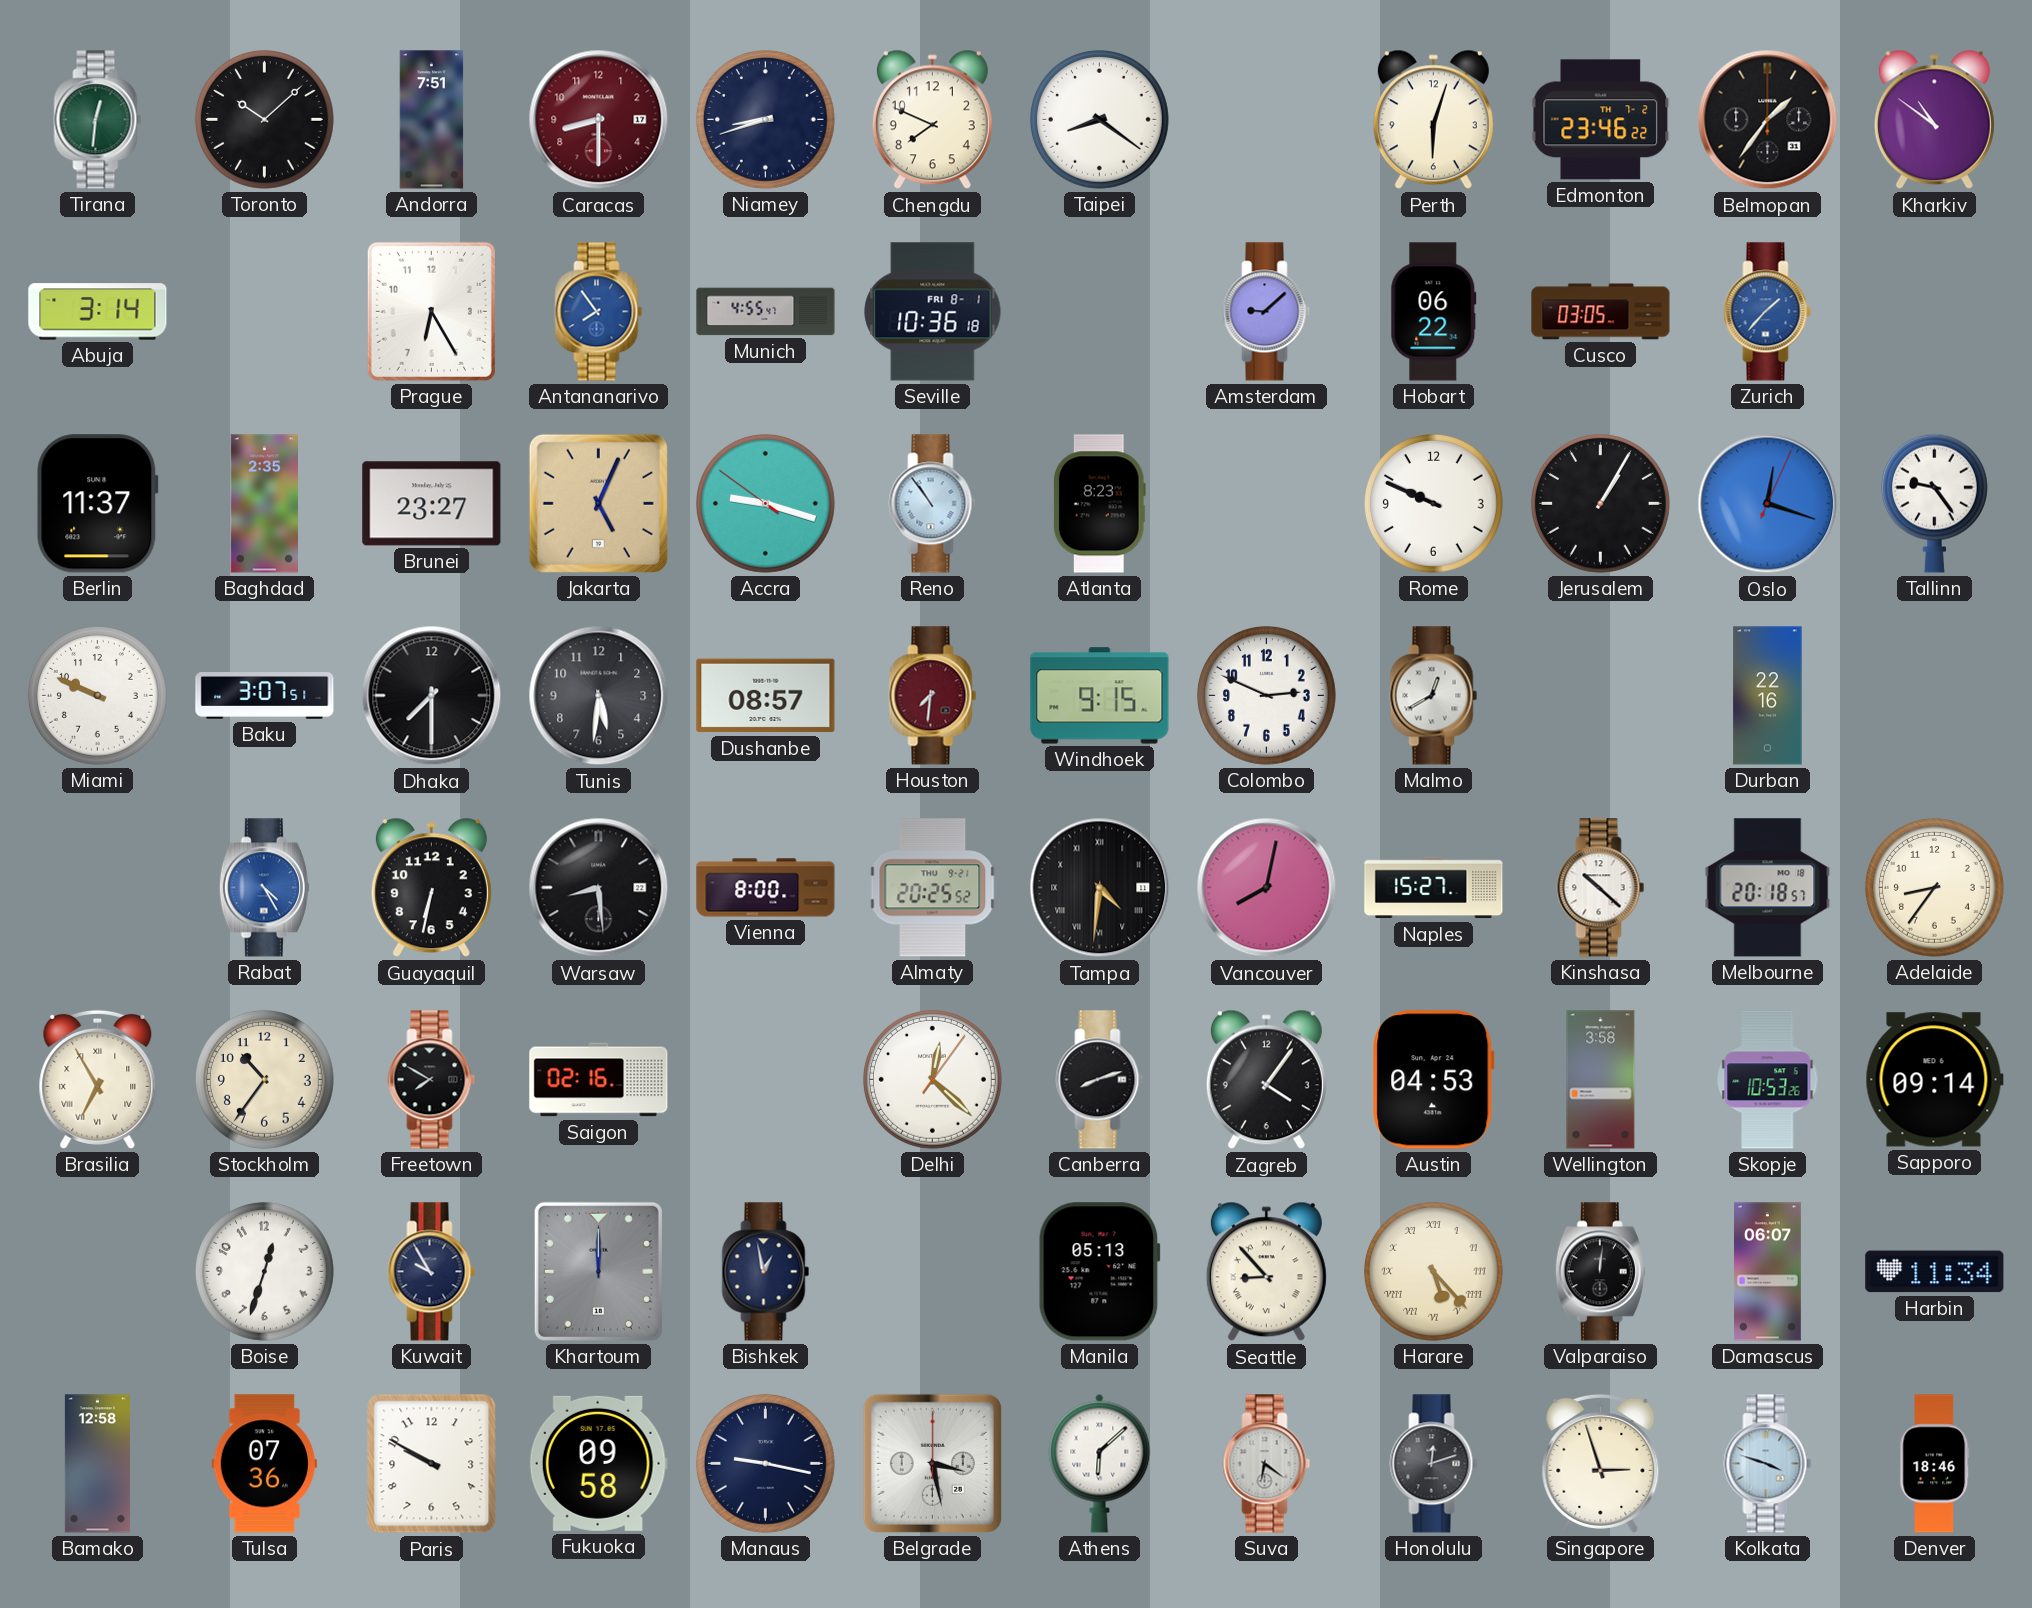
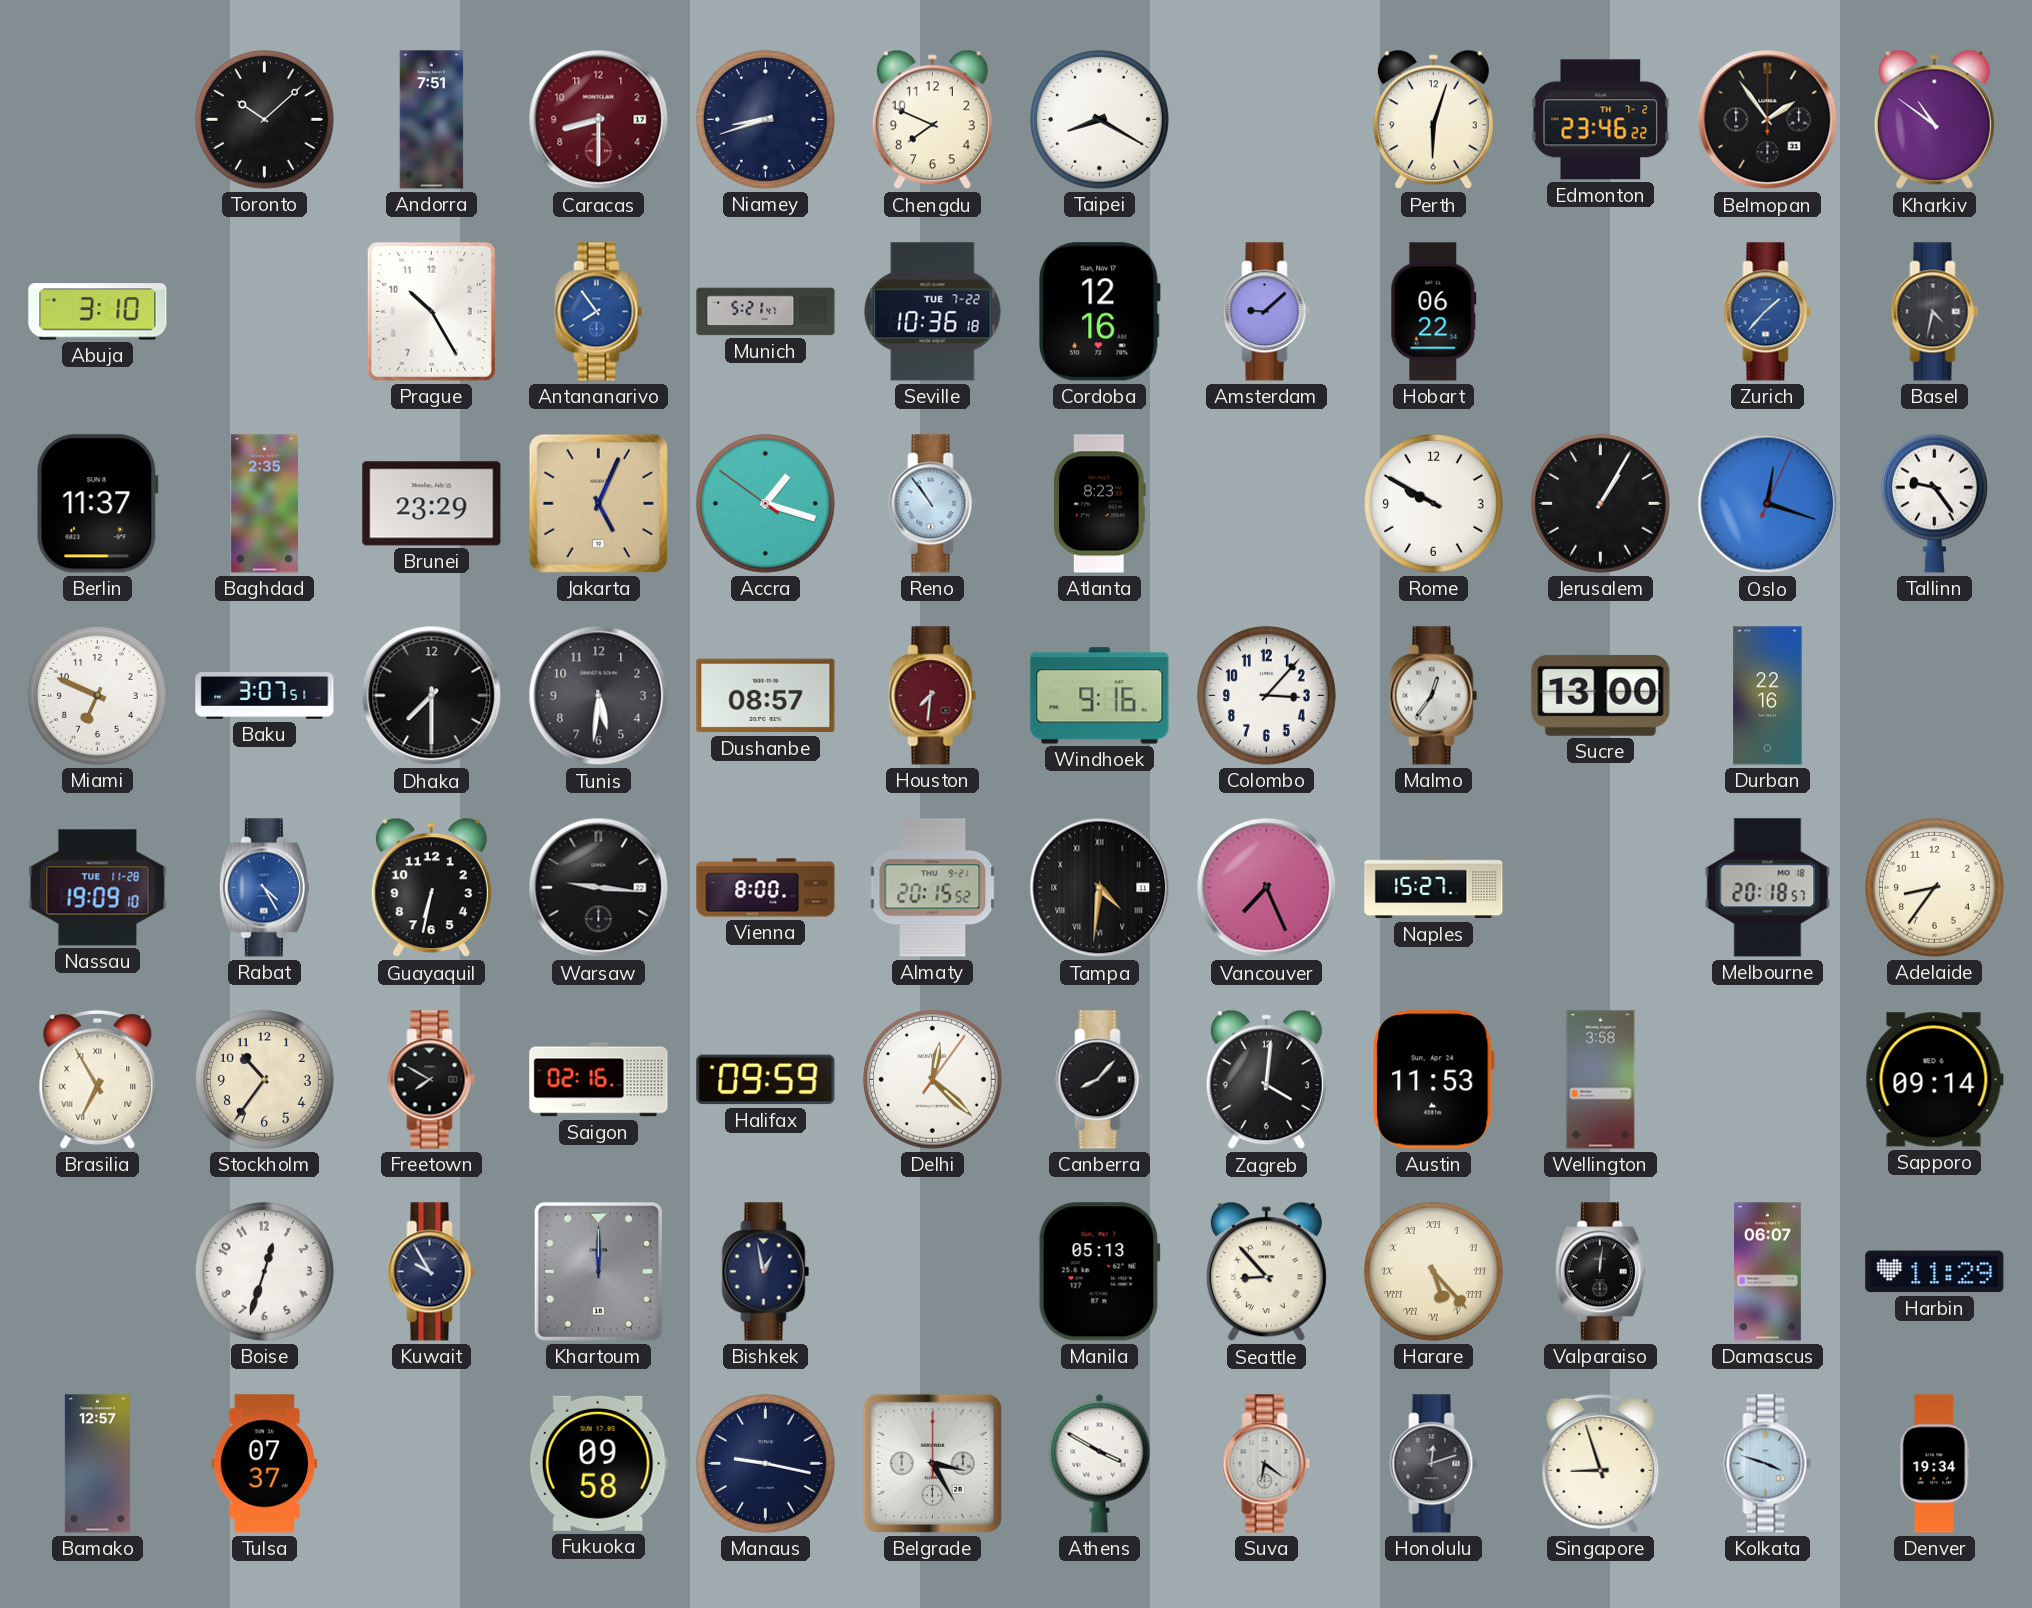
Tirana: 12:31 -> none (98, 120)
Taipei: 8:21 -> 8:20 (1099, 119)
Belmopan: 1:36 -> 1:54 (1768, 120)
Abuja: 3:14 -> 3:10 (98, 312)
Prague: 6:25 -> 10:25 (431, 311)
Munich: 4:55 -> 5:21 (766, 312)
Seville date: FRI 8-1 -> TUE 7-22 (933, 312)
Cordoba: none -> 12:16 (1099, 312)
Cusco: 03:05 -> none (1601, 312)
Basel: none -> 4:32 (1935, 312)
Brunei: 23:27 -> 23:29 (432, 504)
Accra: 9:17 -> 1:17 (765, 503)
Rome: 9:49 -> 9:50 (1433, 503)
Miami: 9:49 -> 6:49 (97, 695)
Windhoek: 9:15 -> 9:16 (1100, 696)
Colombo: 2:49 -> 3:07 (1266, 695)
Malmo: 12:40 -> 12:36 (1434, 696)
Sucre: none -> 13:00 (1601, 695)
Nassau: none -> 19:09 (98, 888)
Warsaw: 8:29 -> 9:16 (599, 888)
Almaty: 20:25 -> 20:15 (933, 888)
Vancouver: 8:02 -> 7:26 (1267, 888)
Kinshasa: 10:22 -> none (1601, 888)
Halifax: none -> 09:59 (766, 1080)
Canberra: 8:12 -> 8:07 (1100, 1080)
Zagreb: 4:06 -> 4:01 (1266, 1080)
Austin: 04:53 -> 11:53 (1434, 1080)
Skopje: 10:53 -> none (1768, 1080)
Harbin: 11:34 -> 11:29 (1935, 1272)
Bamako: 12:58 -> 12:57 (97, 1464)
Tulsa: 07:36 -> 07:37 (264, 1464)
Paris: 9:50 -> none (432, 1464)
Belgrade: 3:28 -> 3:25 (932, 1463)
Athens: 6:08 -> 3:50 (1100, 1463)
Singapore: 2:57 -> 8:57 (1601, 1463)
Denver: 18:46 -> 19:34 (1935, 1464)
